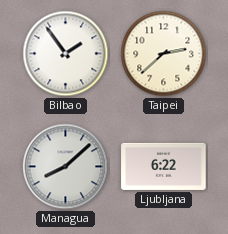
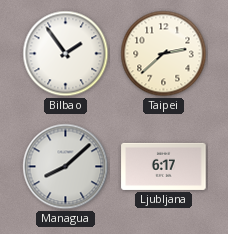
Ljubljana: 6:22 -> 6:17 (164, 166)
